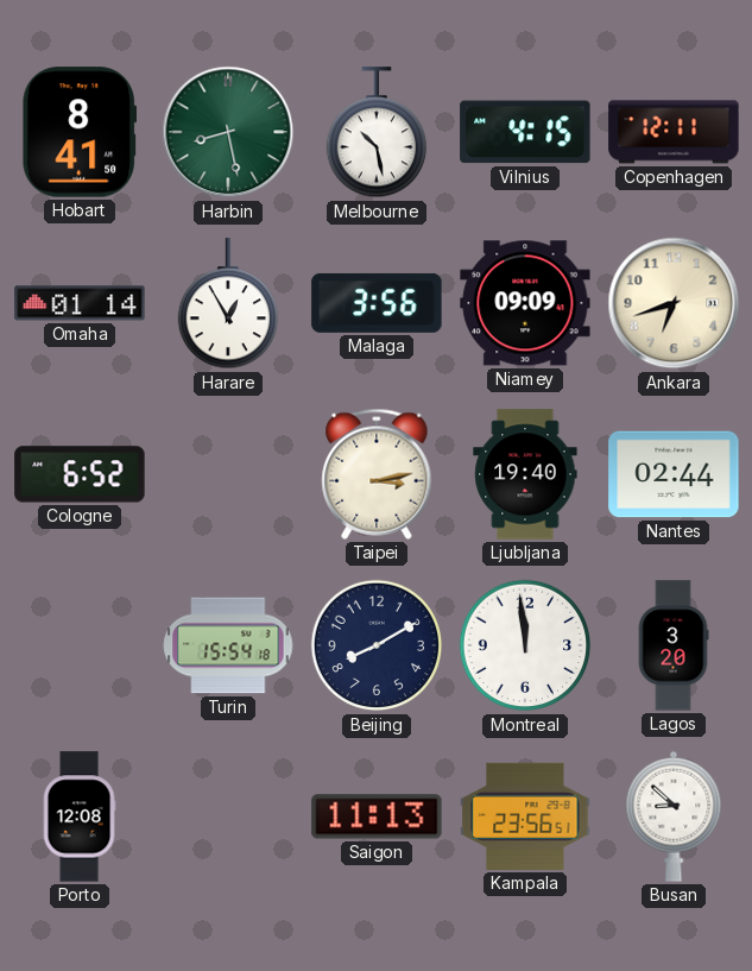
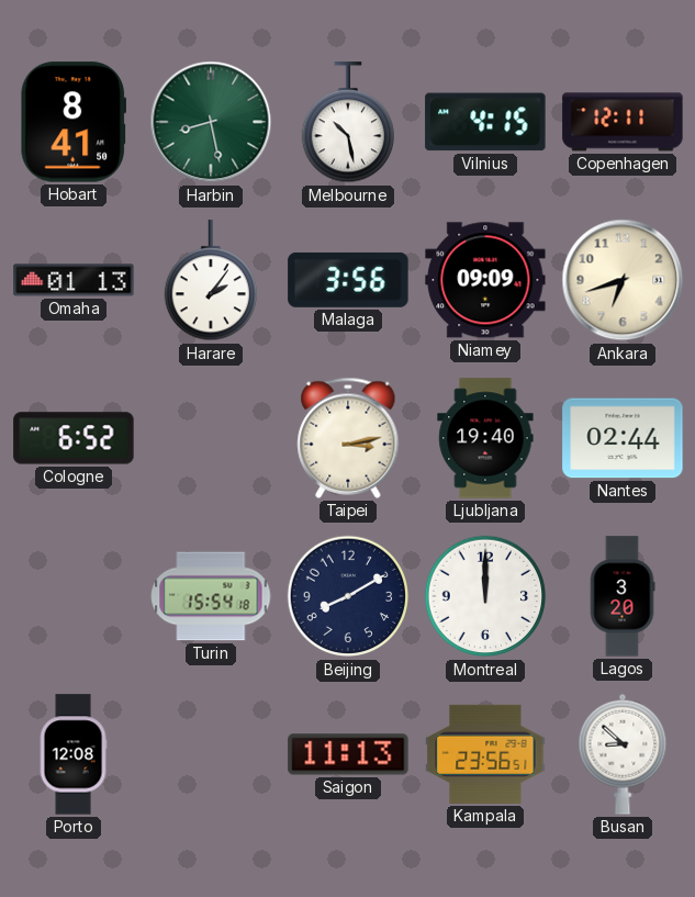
Omaha: 01:14 -> 01:13 (74, 280)
Harare: 12:55 -> 2:06 (210, 281)
Montreal: 11:59 -> 12:00 (485, 596)
